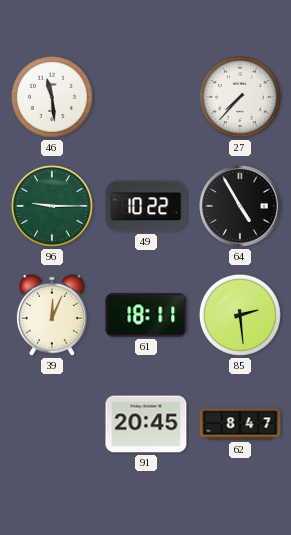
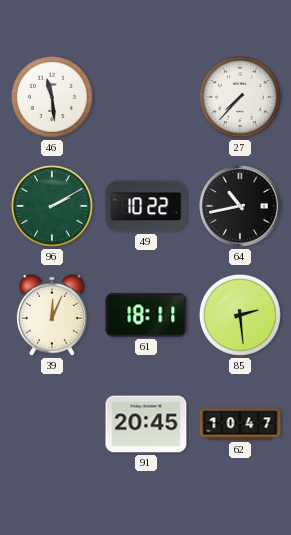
96: 9:15 -> 2:10 (52, 206)
64: 4:55 -> 10:43 (240, 206)
62: 8:47 -> 10:47 (240, 424)
